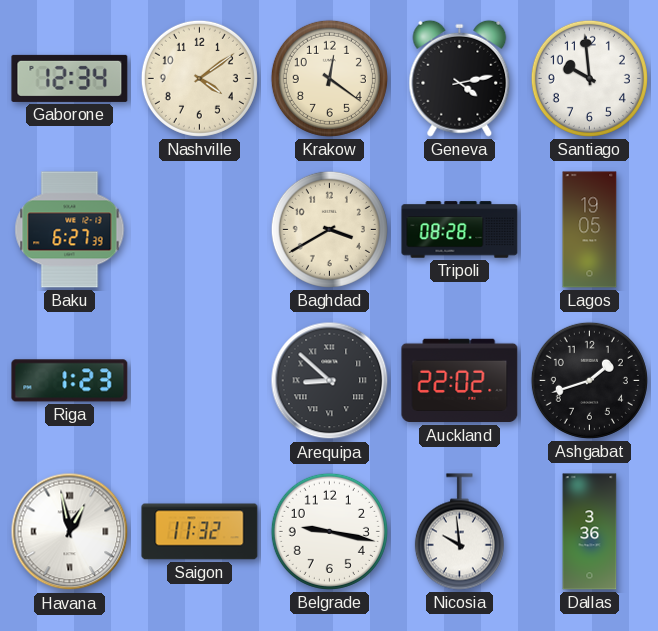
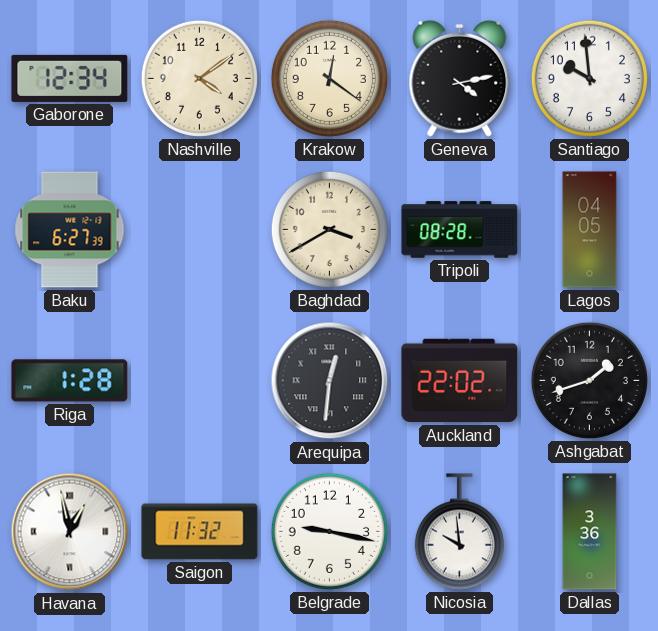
Lagos: 19:05 -> 04:05 (590, 230)
Riga: 1:23 -> 1:28 (70, 381)
Arequipa: 8:52 -> 12:31 (330, 381)
